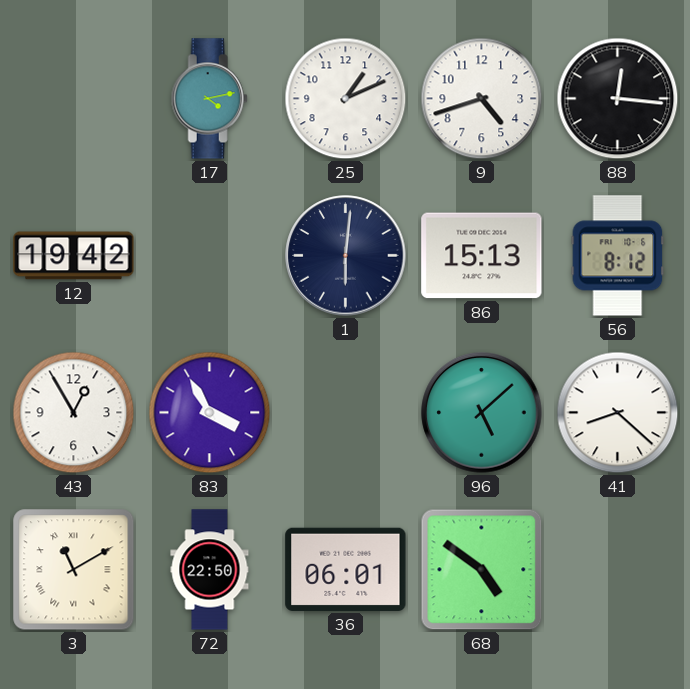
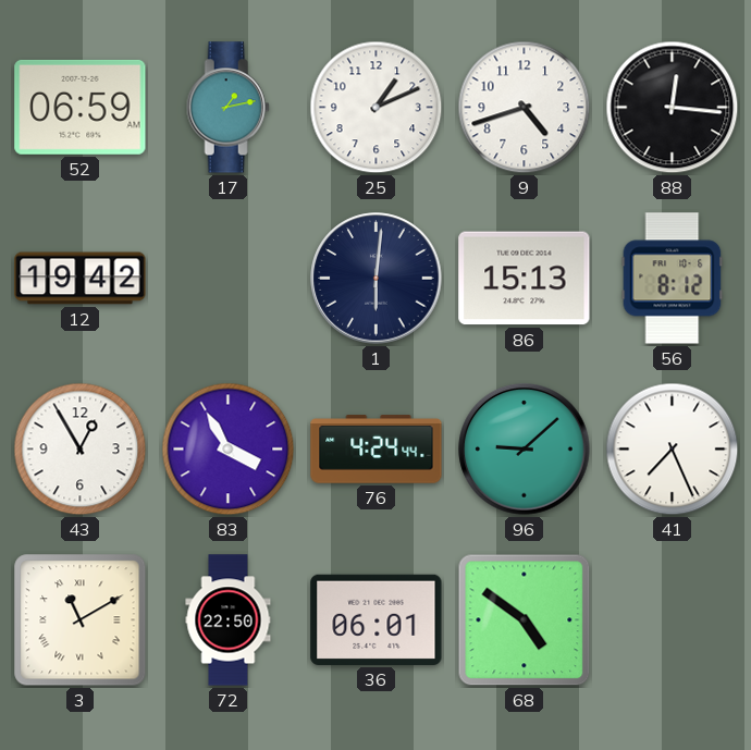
52: none -> 06:59 (81, 107)
17: 4:13 -> 1:13 (227, 108)
76: none -> 4:24 (377, 450)
96: 5:08 -> 9:08 (525, 450)
41: 8:22 -> 7:26 (673, 450)
